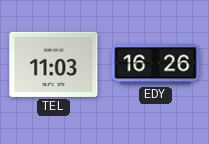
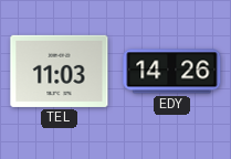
EDY: 16:26 -> 14:26 (172, 72)
